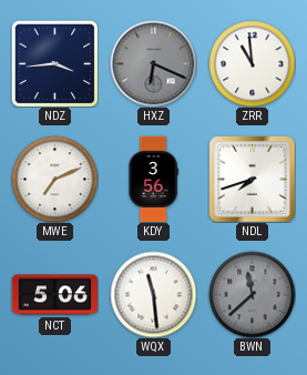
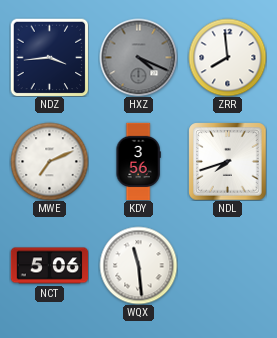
HXZ: 6:19 -> 4:19 (138, 57)
ZRR: 10:59 -> 7:59 (227, 57)
BWN: 11:38 -> none (252, 294)
